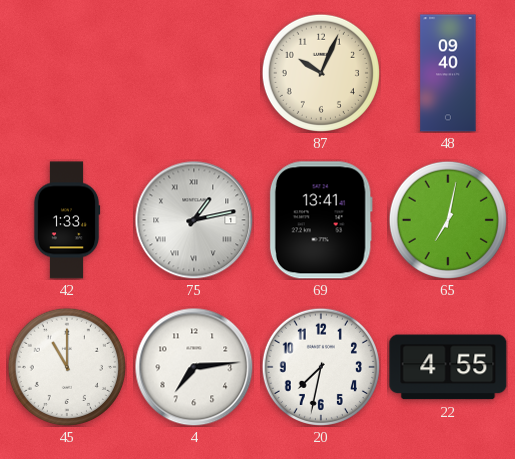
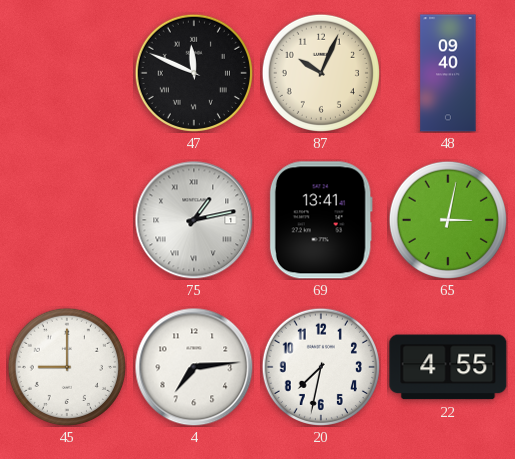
47: none -> 11:49 (193, 72)
42: 1:33 -> none (67, 220)
65: 7:02 -> 3:02 (447, 219)
45: 11:00 -> 9:00 (66, 366)
